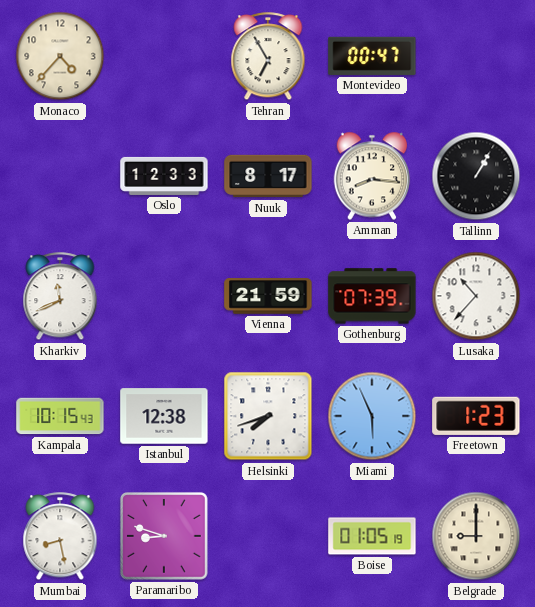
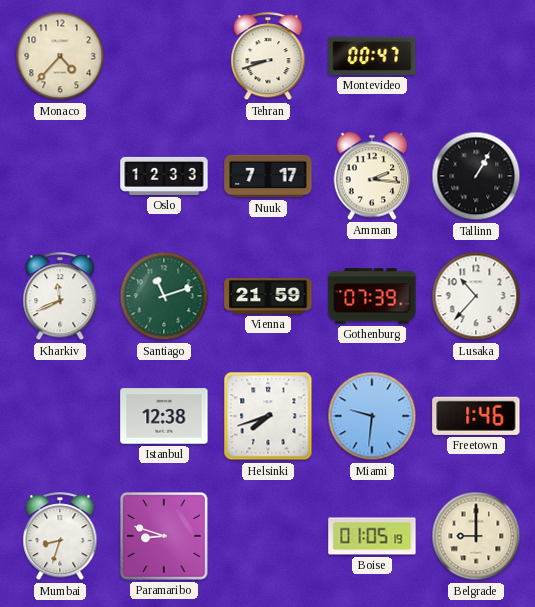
Tehran: 6:55 -> 8:42 (268, 57)
Nuuk: 8:17 -> 7:17 (268, 176)
Amman: 8:16 -> 2:16 (372, 176)
Santiago: none -> 11:12 (164, 296)
Kampala: 10:15 -> none (60, 416)
Miami: 5:56 -> 9:31 (372, 416)
Freetown: 1:23 -> 1:46 (476, 416)
Mumbai: 8:28 -> 8:33 (60, 537)
